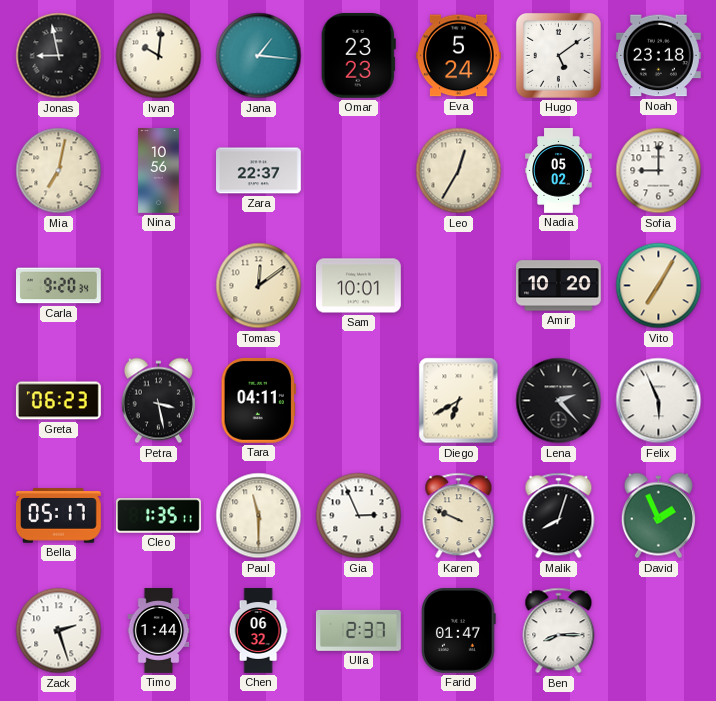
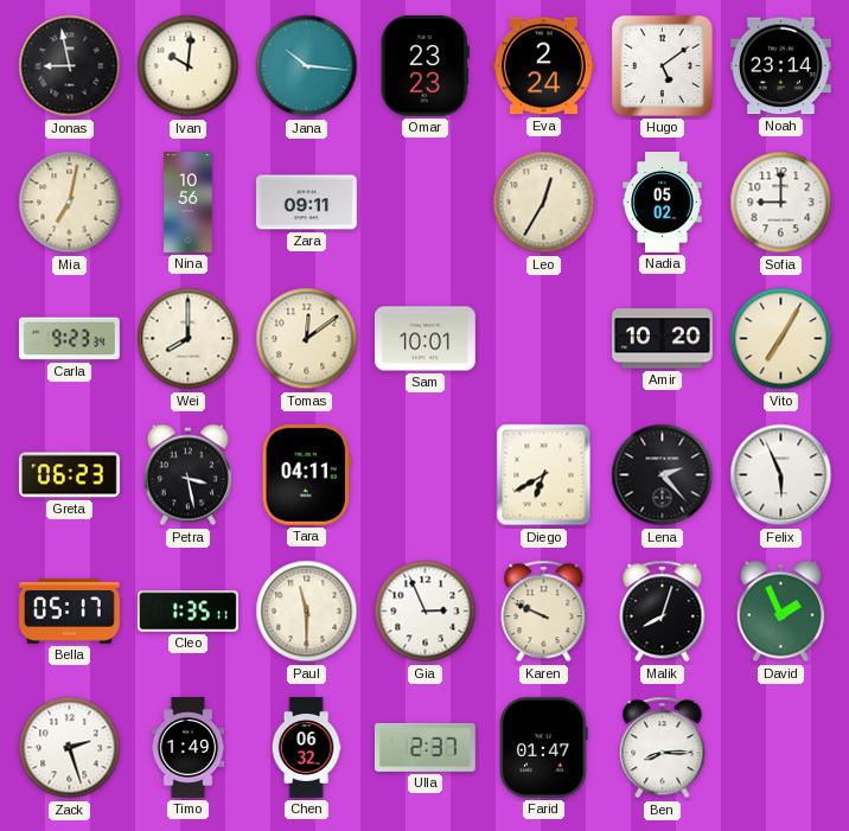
Jana: 1:16 -> 10:16 (307, 66)
Eva: 5:24 -> 2:24 (544, 66)
Noah: 23:18 -> 23:14 (780, 66)
Zara: 22:37 -> 09:11 (307, 203)
Carla: 9:20 -> 9:23 (70, 339)
Wei: none -> 8:00 (189, 339)
Timo: 1:44 -> 1:49 (189, 748)
